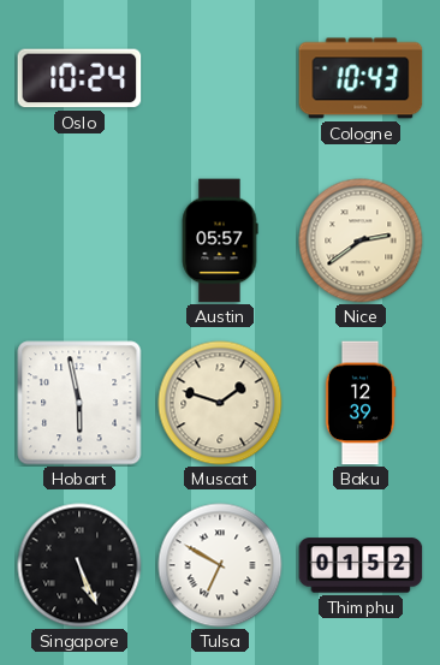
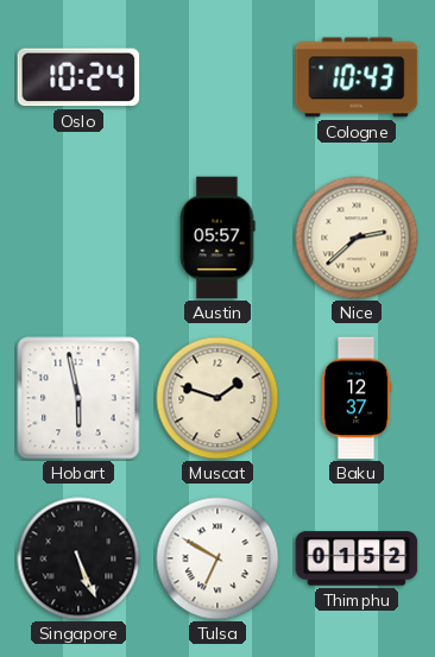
Nice: 2:39 -> 2:38 (357, 238)
Baku: 12:39 -> 12:37 (357, 398)
